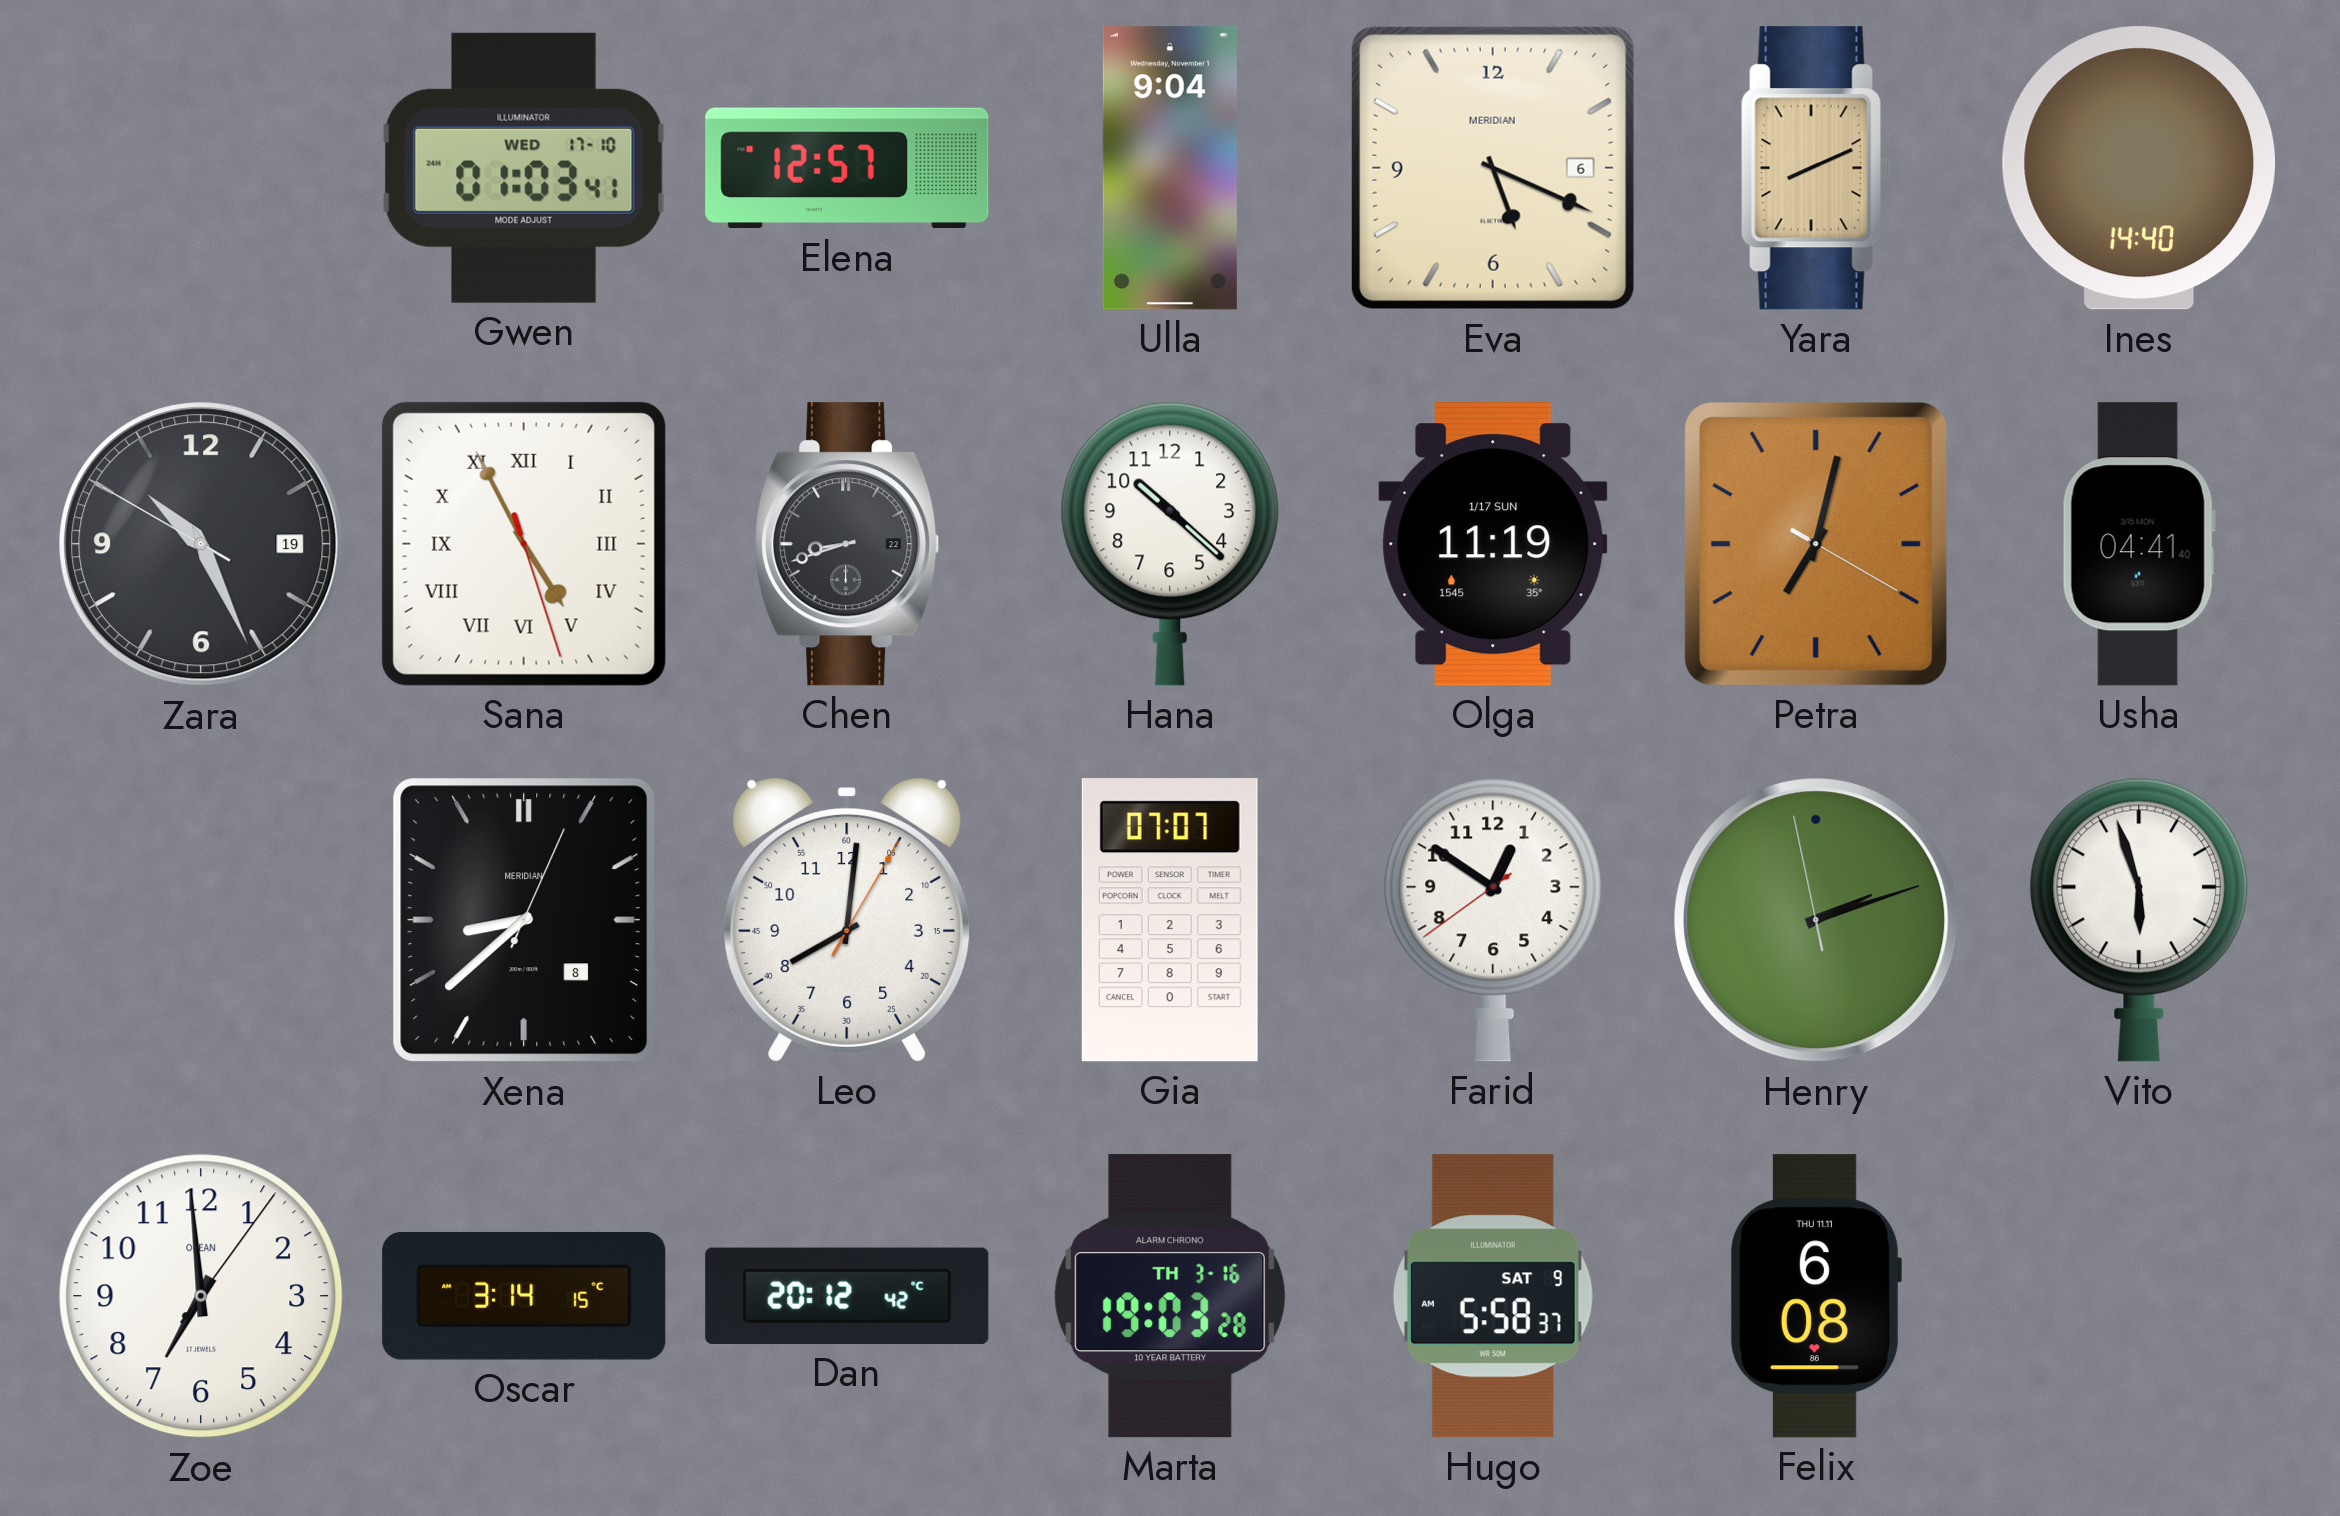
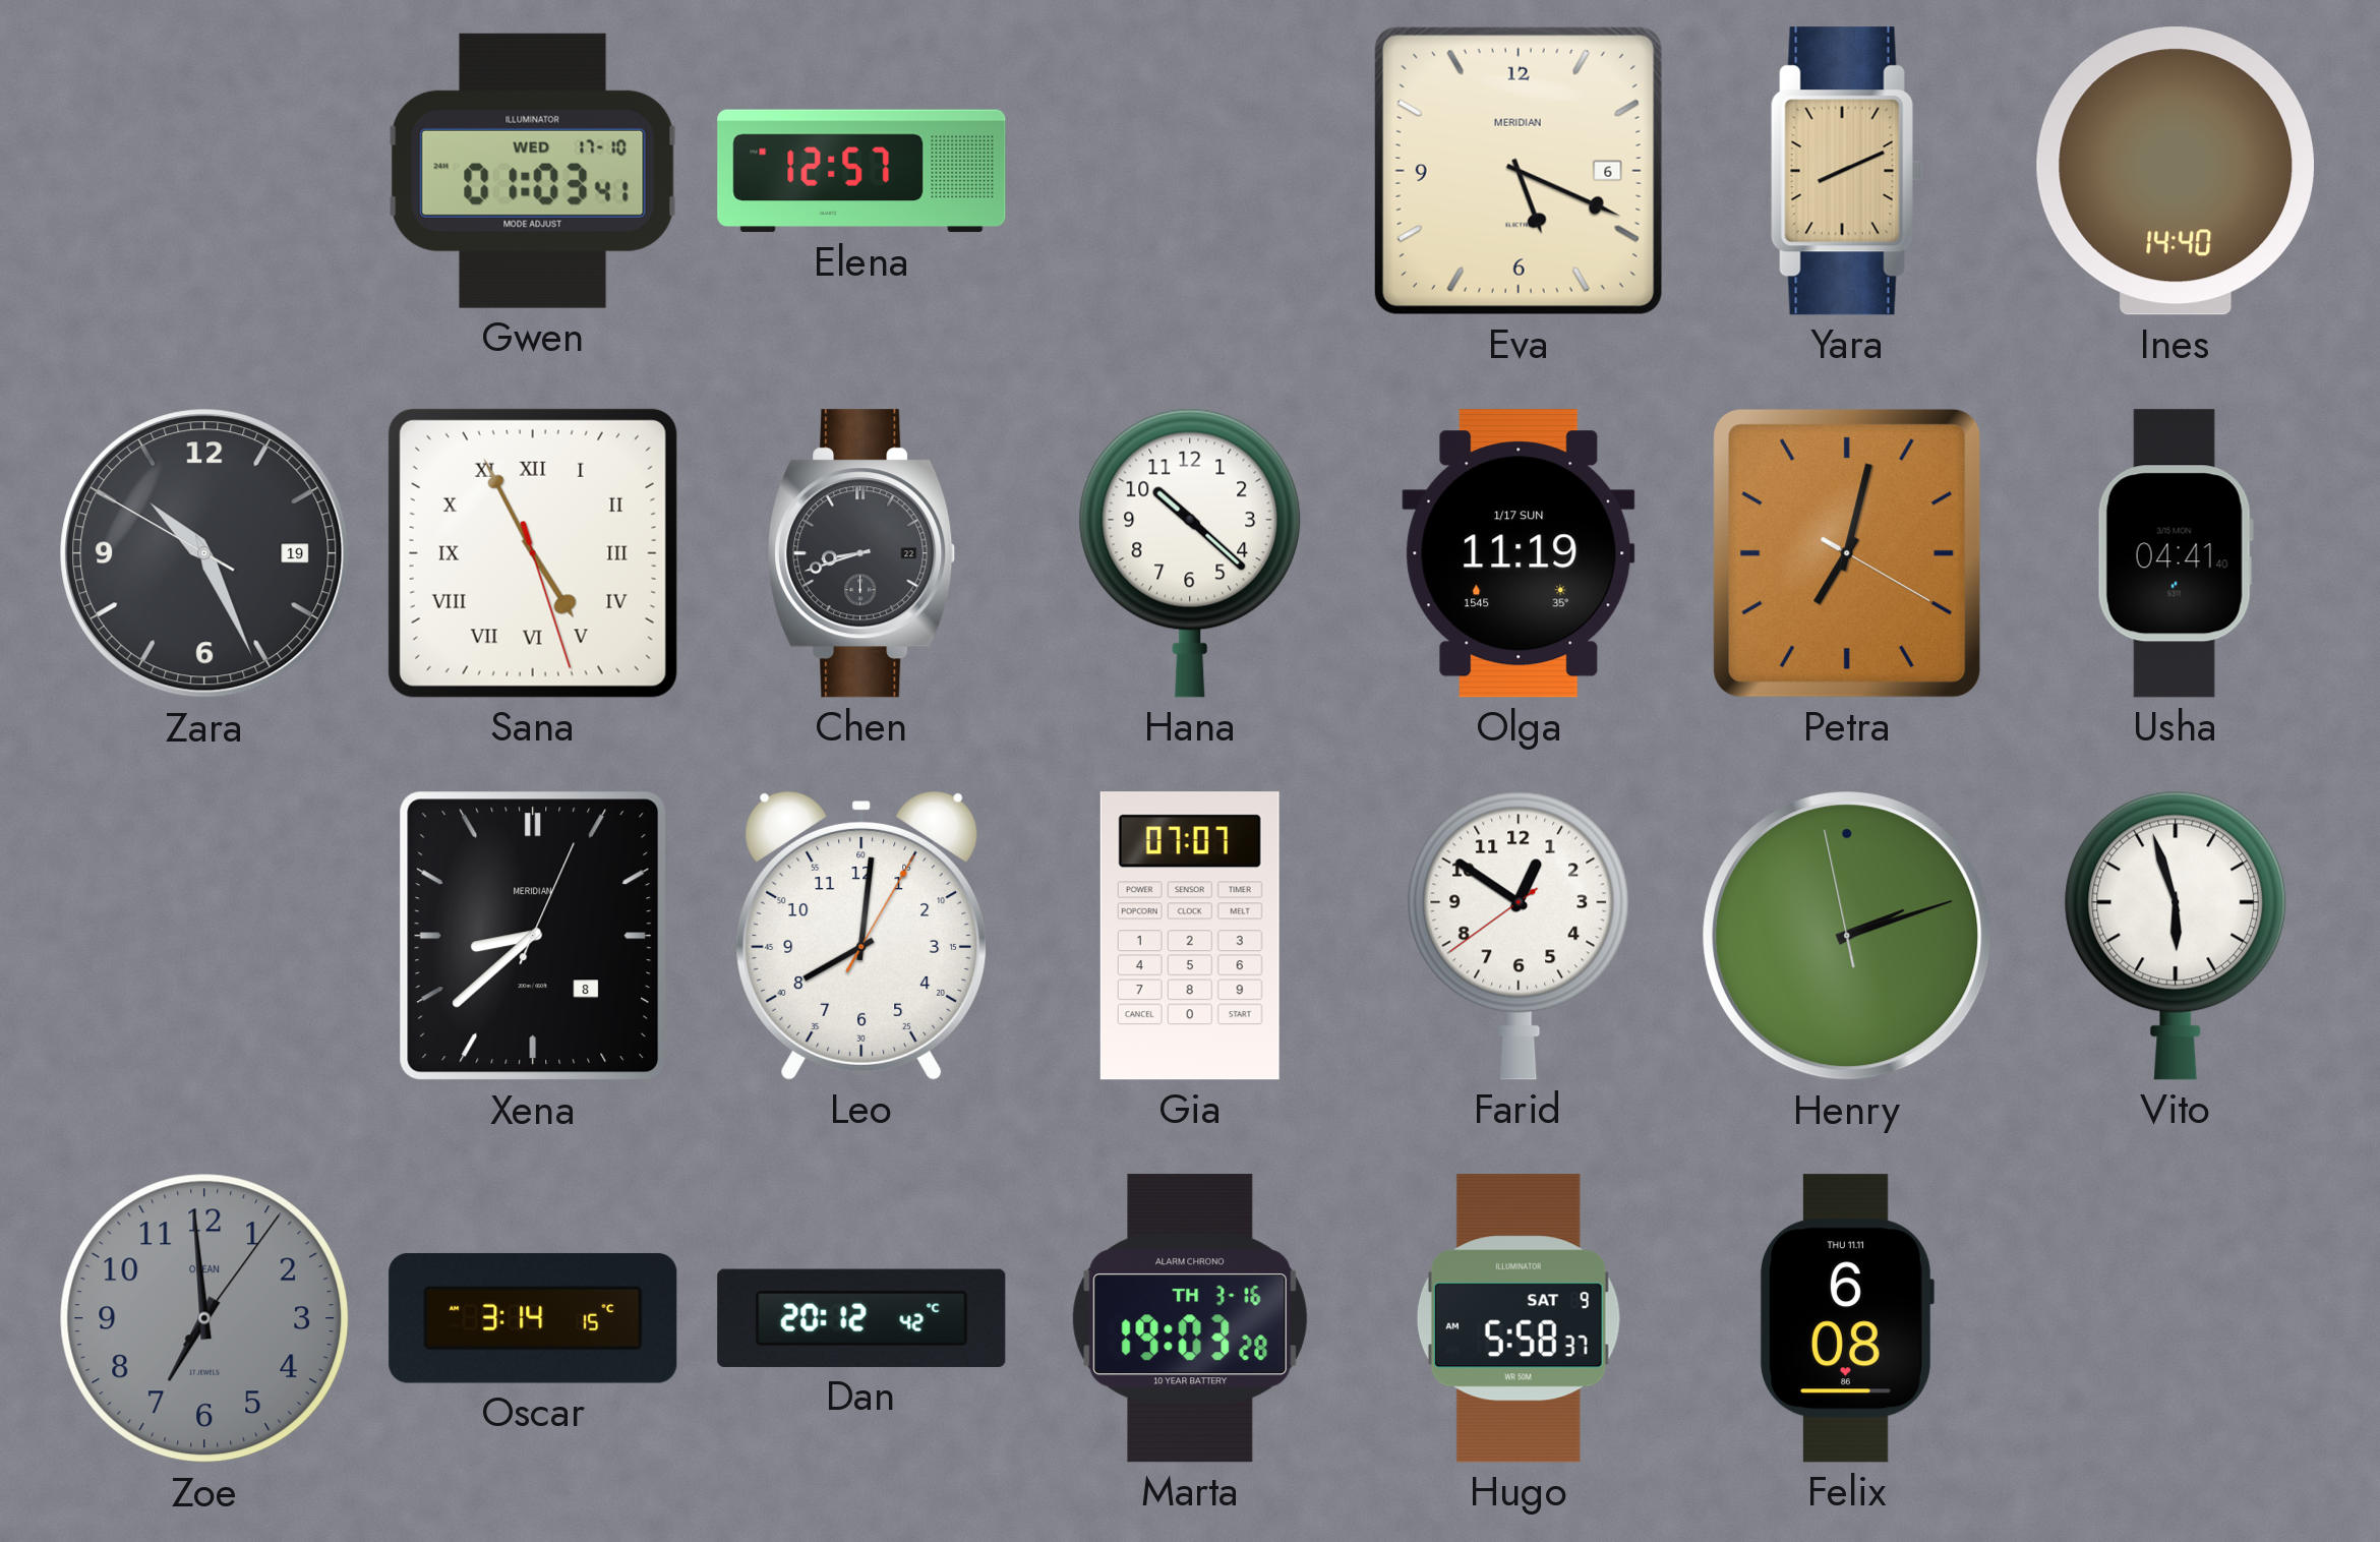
Ulla: 9:04 -> none (1170, 168)
Zoe dial: white -> grey (204, 1318)
